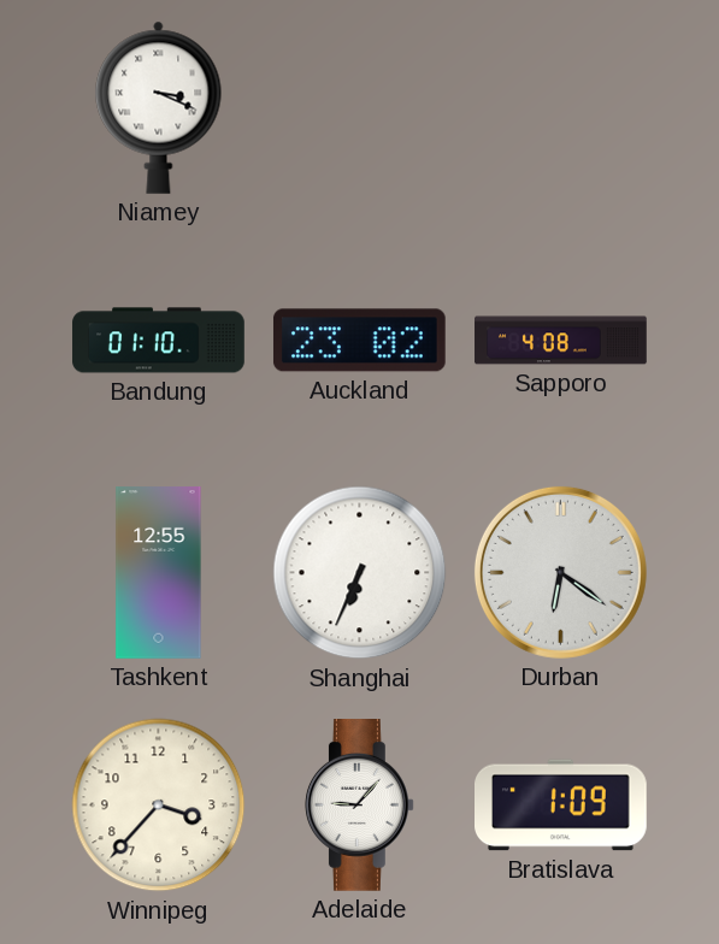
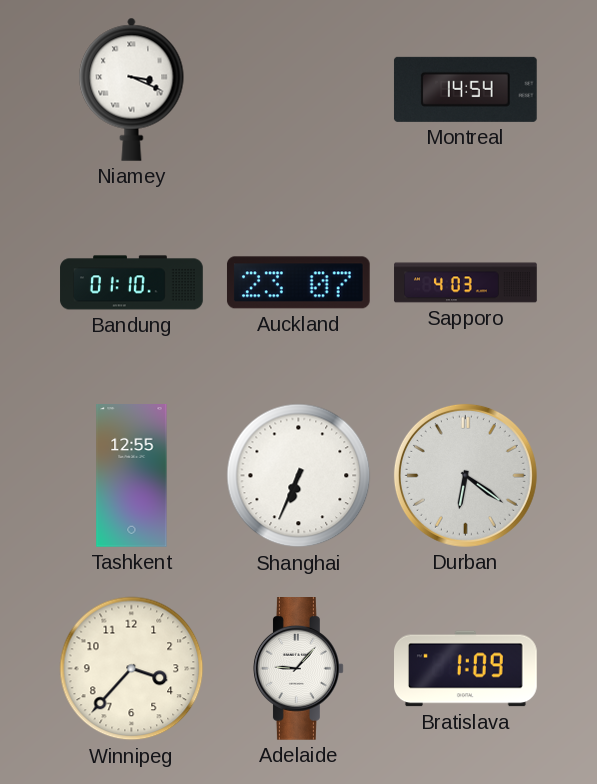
Montreal: none -> 14:54 (465, 89)
Auckland: 23:02 -> 23:07 (298, 283)
Sapporo: 4:08 -> 4:03 (466, 283)
